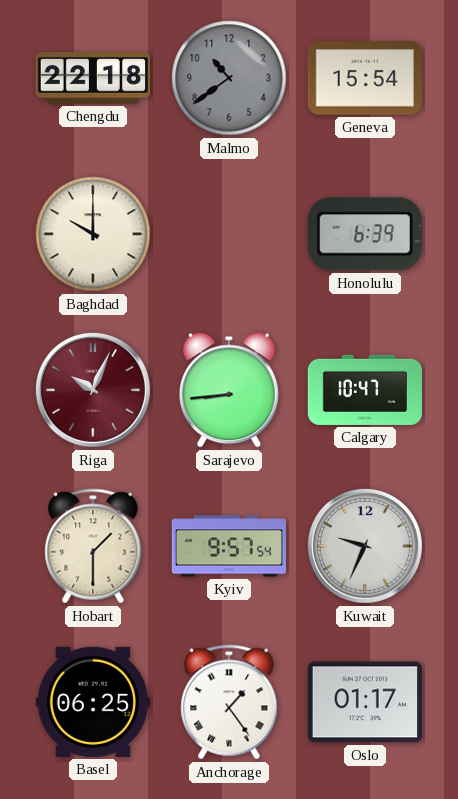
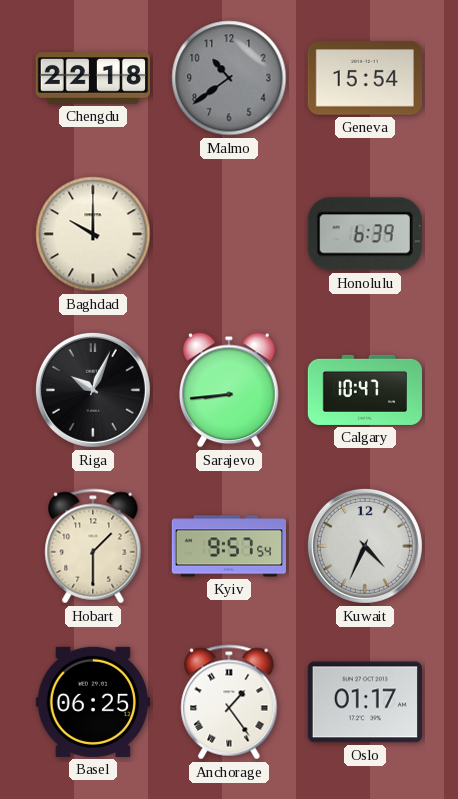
Riga dial: burgundy -> black (93, 390)
Kuwait: 9:34 -> 4:34 (365, 546)
